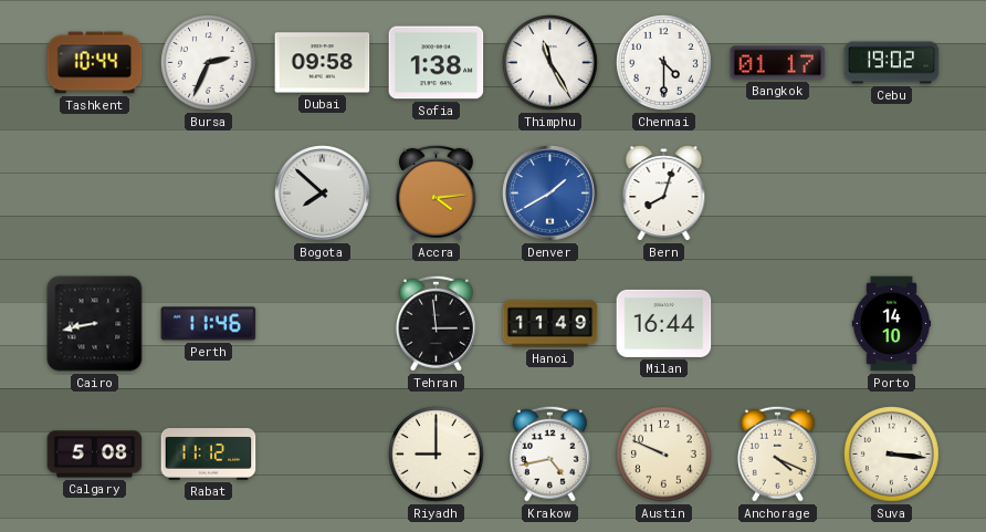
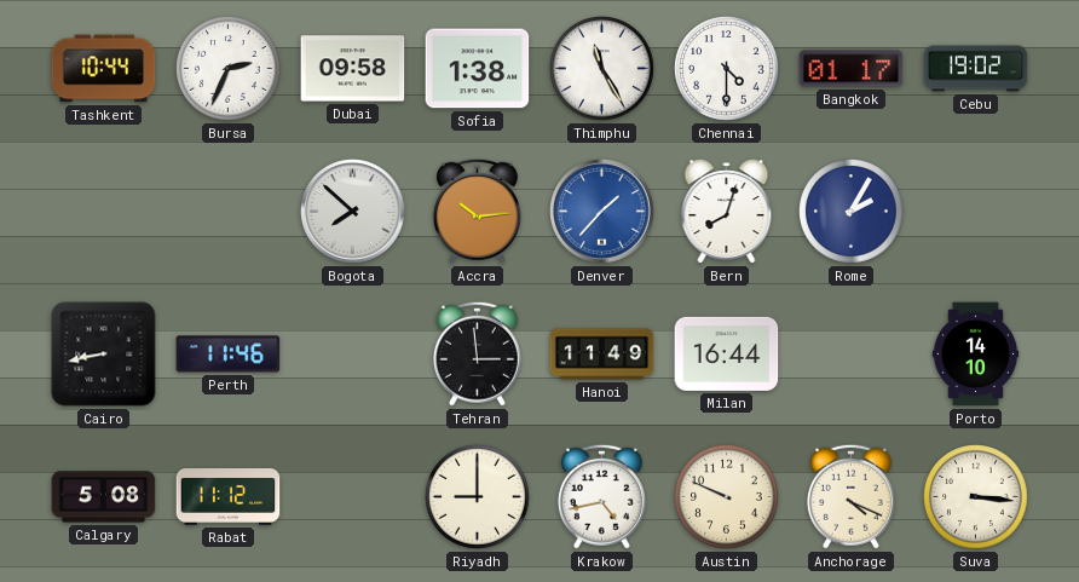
Accra: 4:14 -> 10:14 (477, 211)
Denver: 1:40 -> 1:37 (602, 212)
Rome: none -> 2:05 (852, 212)
